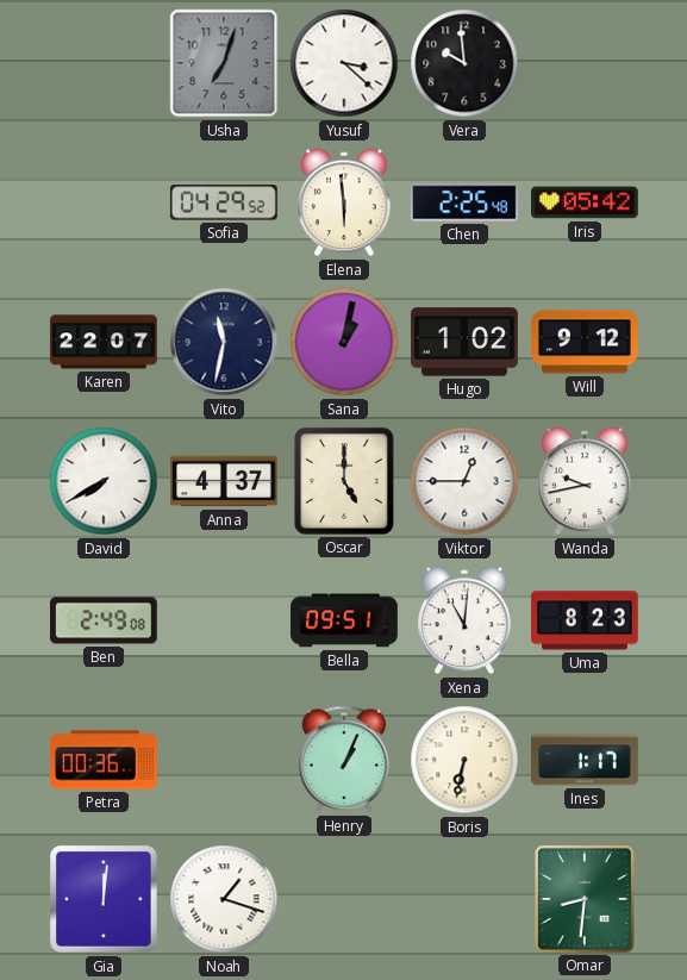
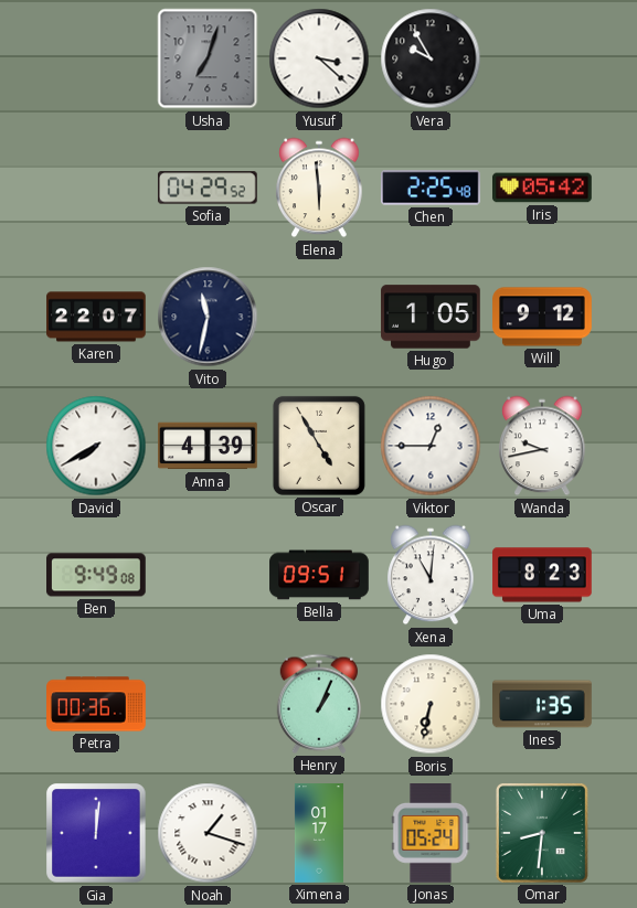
Vera: 9:59 -> 9:55 (431, 58)
Sana: 1:02 -> none (344, 342)
Hugo: 1:02 -> 1:05 (431, 317)
Anna: 4:37 -> 4:39 (208, 446)
Oscar: 5:00 -> 4:55 (319, 446)
Ben: 2:49 -> 9:49 (97, 575)
Ines: 1:17 -> 1:35 (542, 704)
Ximena: none -> 01:17 (319, 833)
Jonas: none -> 05:24 (431, 834)
